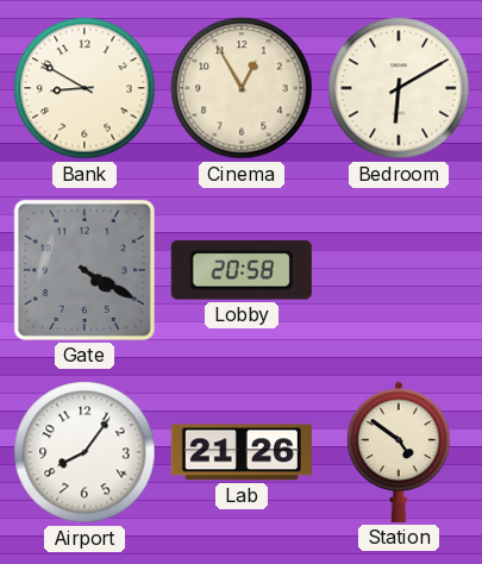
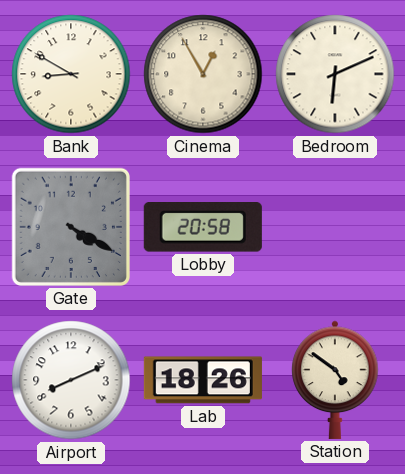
Bedroom: 6:10 -> 6:11 (335, 74)
Airport: 8:06 -> 8:11 (71, 380)
Lab: 21:26 -> 18:26 (203, 380)
